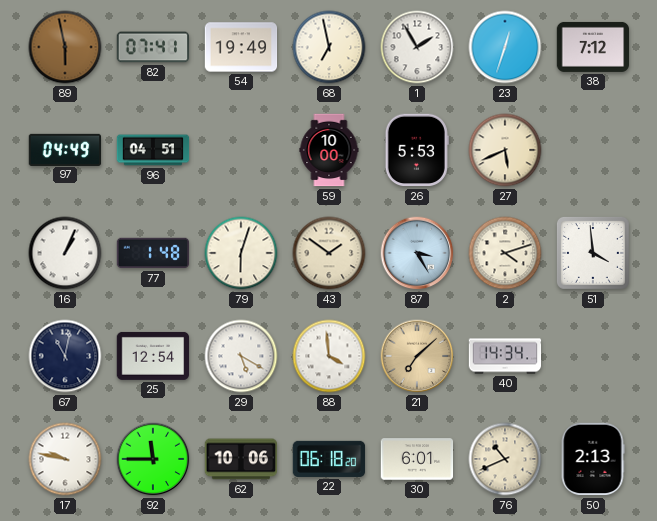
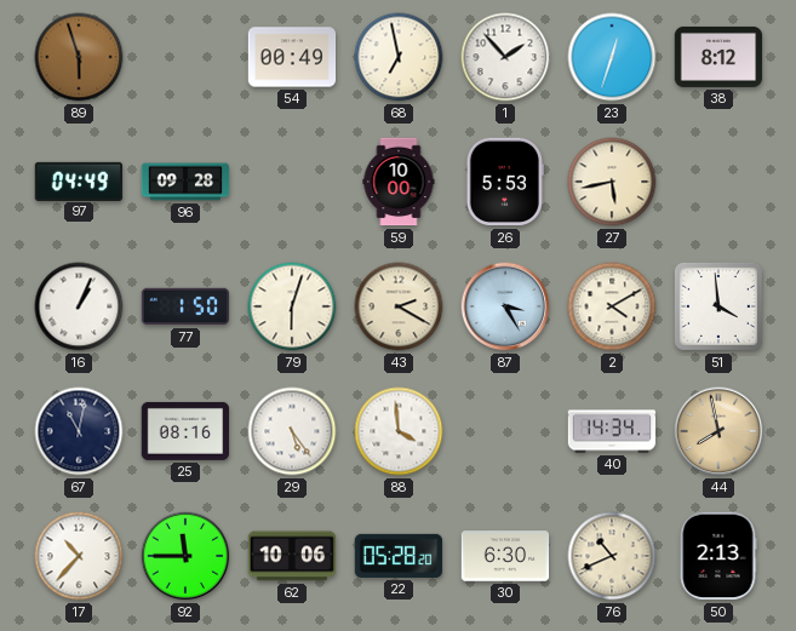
89: 5:58 -> 5:57 (79, 57)
82: 07:41 -> none (153, 47)
54: 19:49 -> 00:49 (292, 57)
1: 1:55 -> 1:53 (505, 57)
38: 7:12 -> 8:12 (718, 57)
96: 04:51 -> 09:28 (185, 182)
27: 5:41 -> 5:43 (612, 182)
77: 1:48 -> 1:50 (185, 306)
43: 1:51 -> 2:20 (399, 306)
2: 4:12 -> 4:10 (612, 306)
25: 12:54 -> 08:16 (185, 431)
29: 5:20 -> 5:24 (292, 431)
21: 7:08 -> none (417, 356)
44: none -> 7:58 (718, 431)
17: 9:47 -> 10:37 (79, 556)
22: 06:18 -> 05:28 (399, 556)
30: 6:01 -> 6:30 (505, 556)
